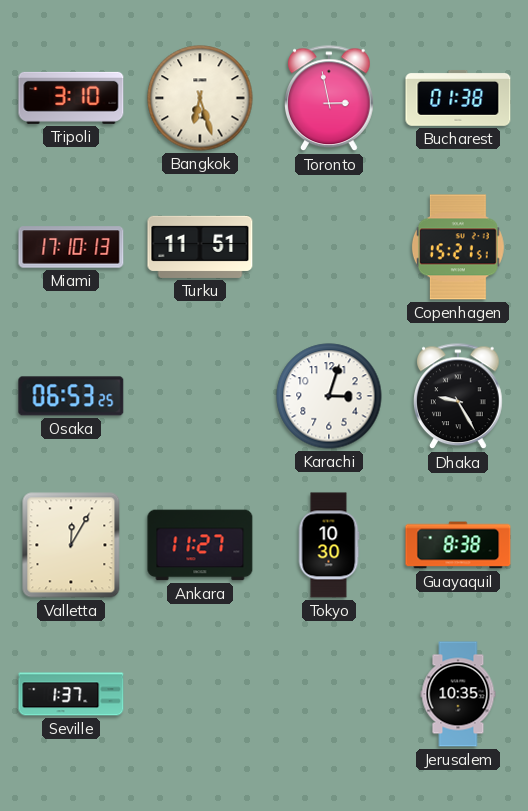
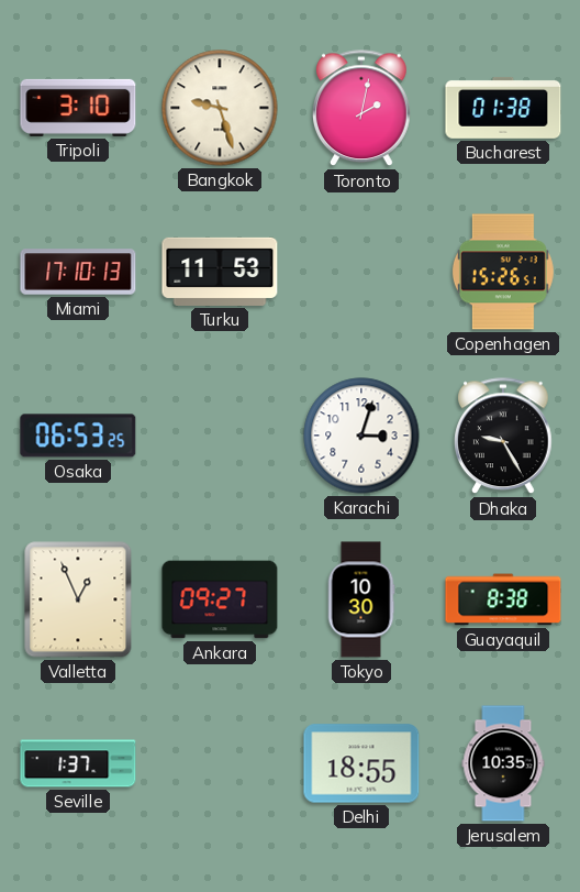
Bangkok: 6:27 -> 9:27 (220, 108)
Toronto: 2:58 -> 2:02 (362, 109)
Turku: 11:51 -> 11:53 (220, 272)
Copenhagen: 15:21 -> 15:26 (503, 272)
Valletta: 12:05 -> 12:56 (78, 599)
Ankara: 11:27 -> 09:27 (220, 599)
Delhi: none -> 18:55 (361, 763)
